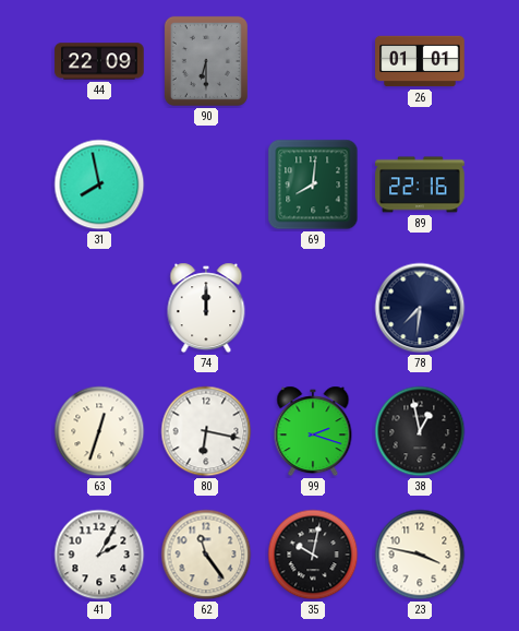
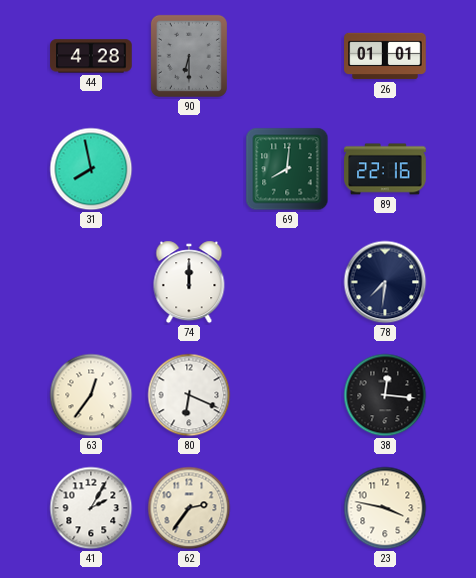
44: 22:09 -> 4:28 (91, 56)
63: 12:33 -> 12:36 (91, 395)
80: 6:17 -> 6:19 (189, 395)
99: 2:18 -> none (313, 431)
38: 12:58 -> 12:16 (385, 395)
62: 11:24 -> 2:36 (189, 508)
35: 10:02 -> none (313, 555)
